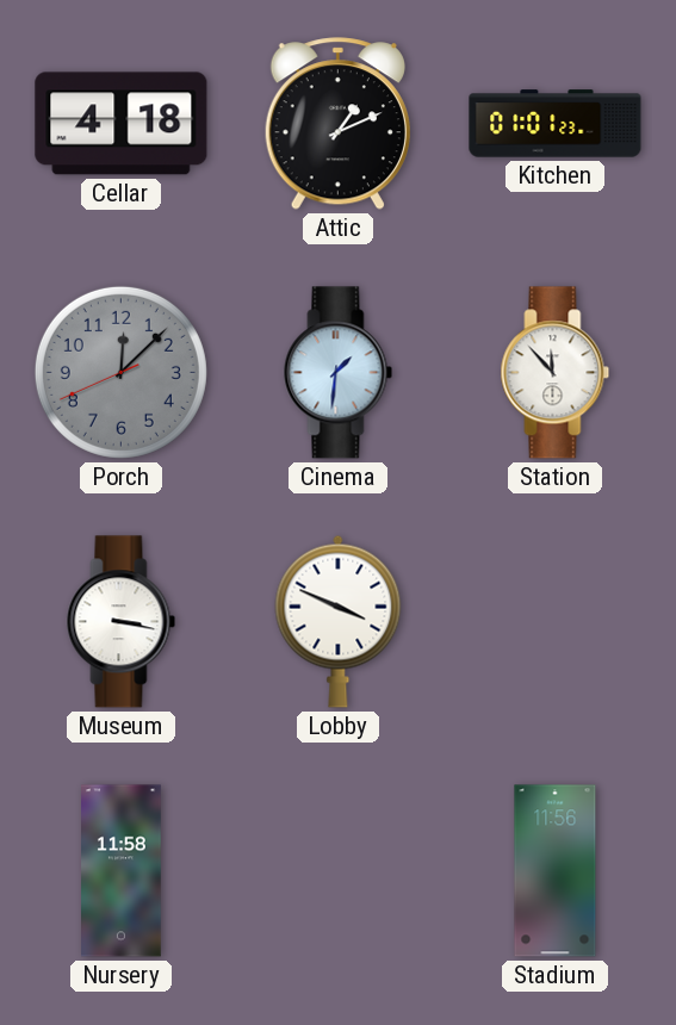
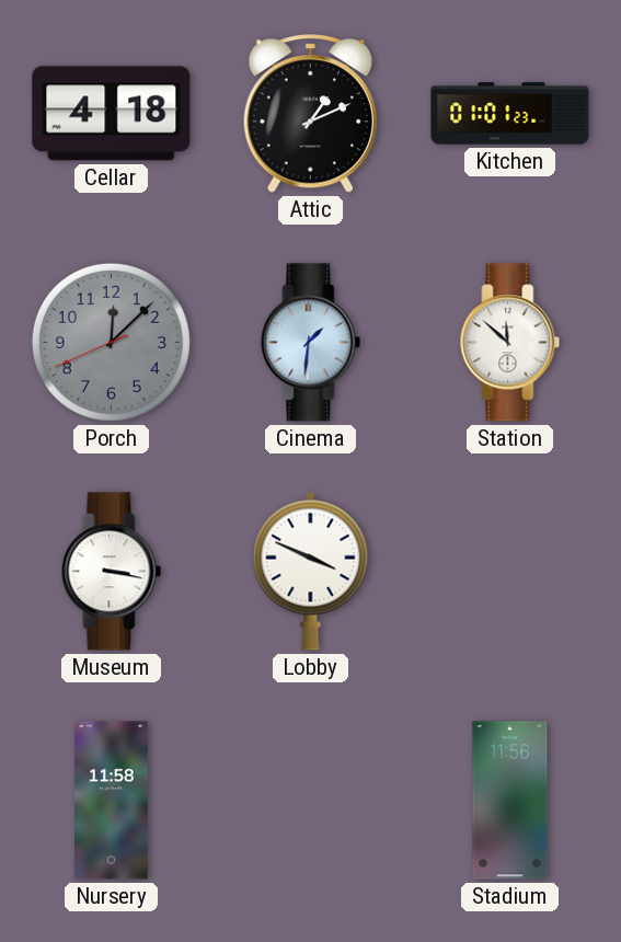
Station: 11:53 -> 11:52 (510, 343)
